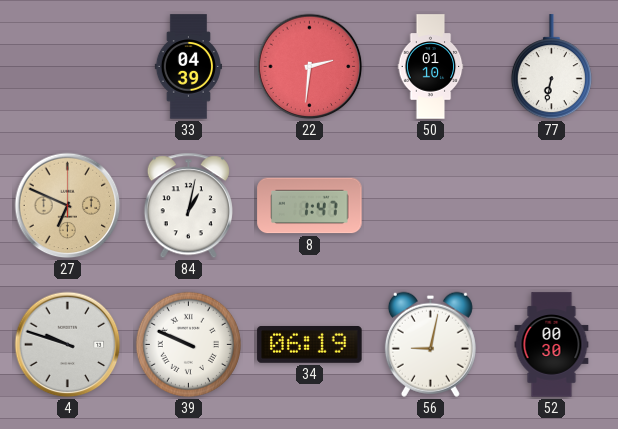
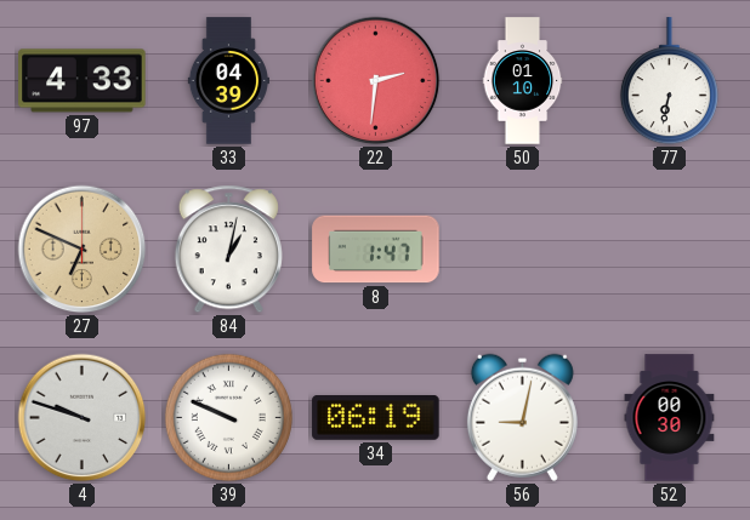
97: none -> 4:33 (83, 81)
